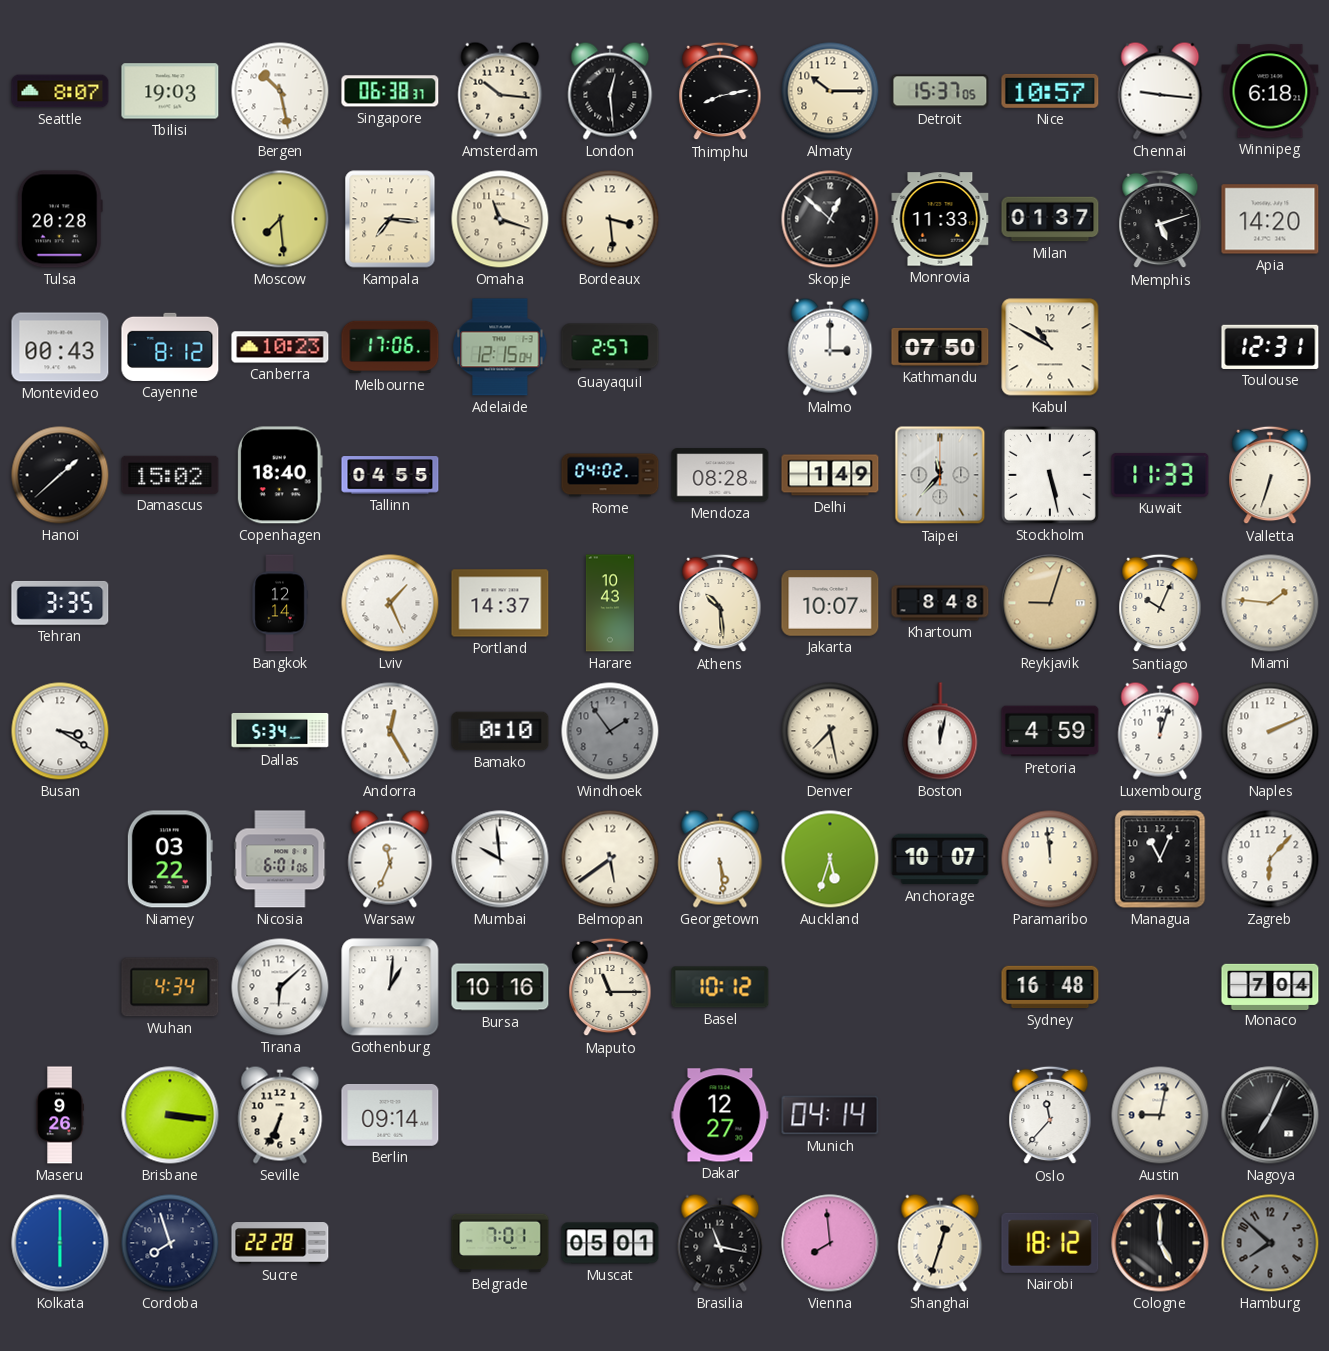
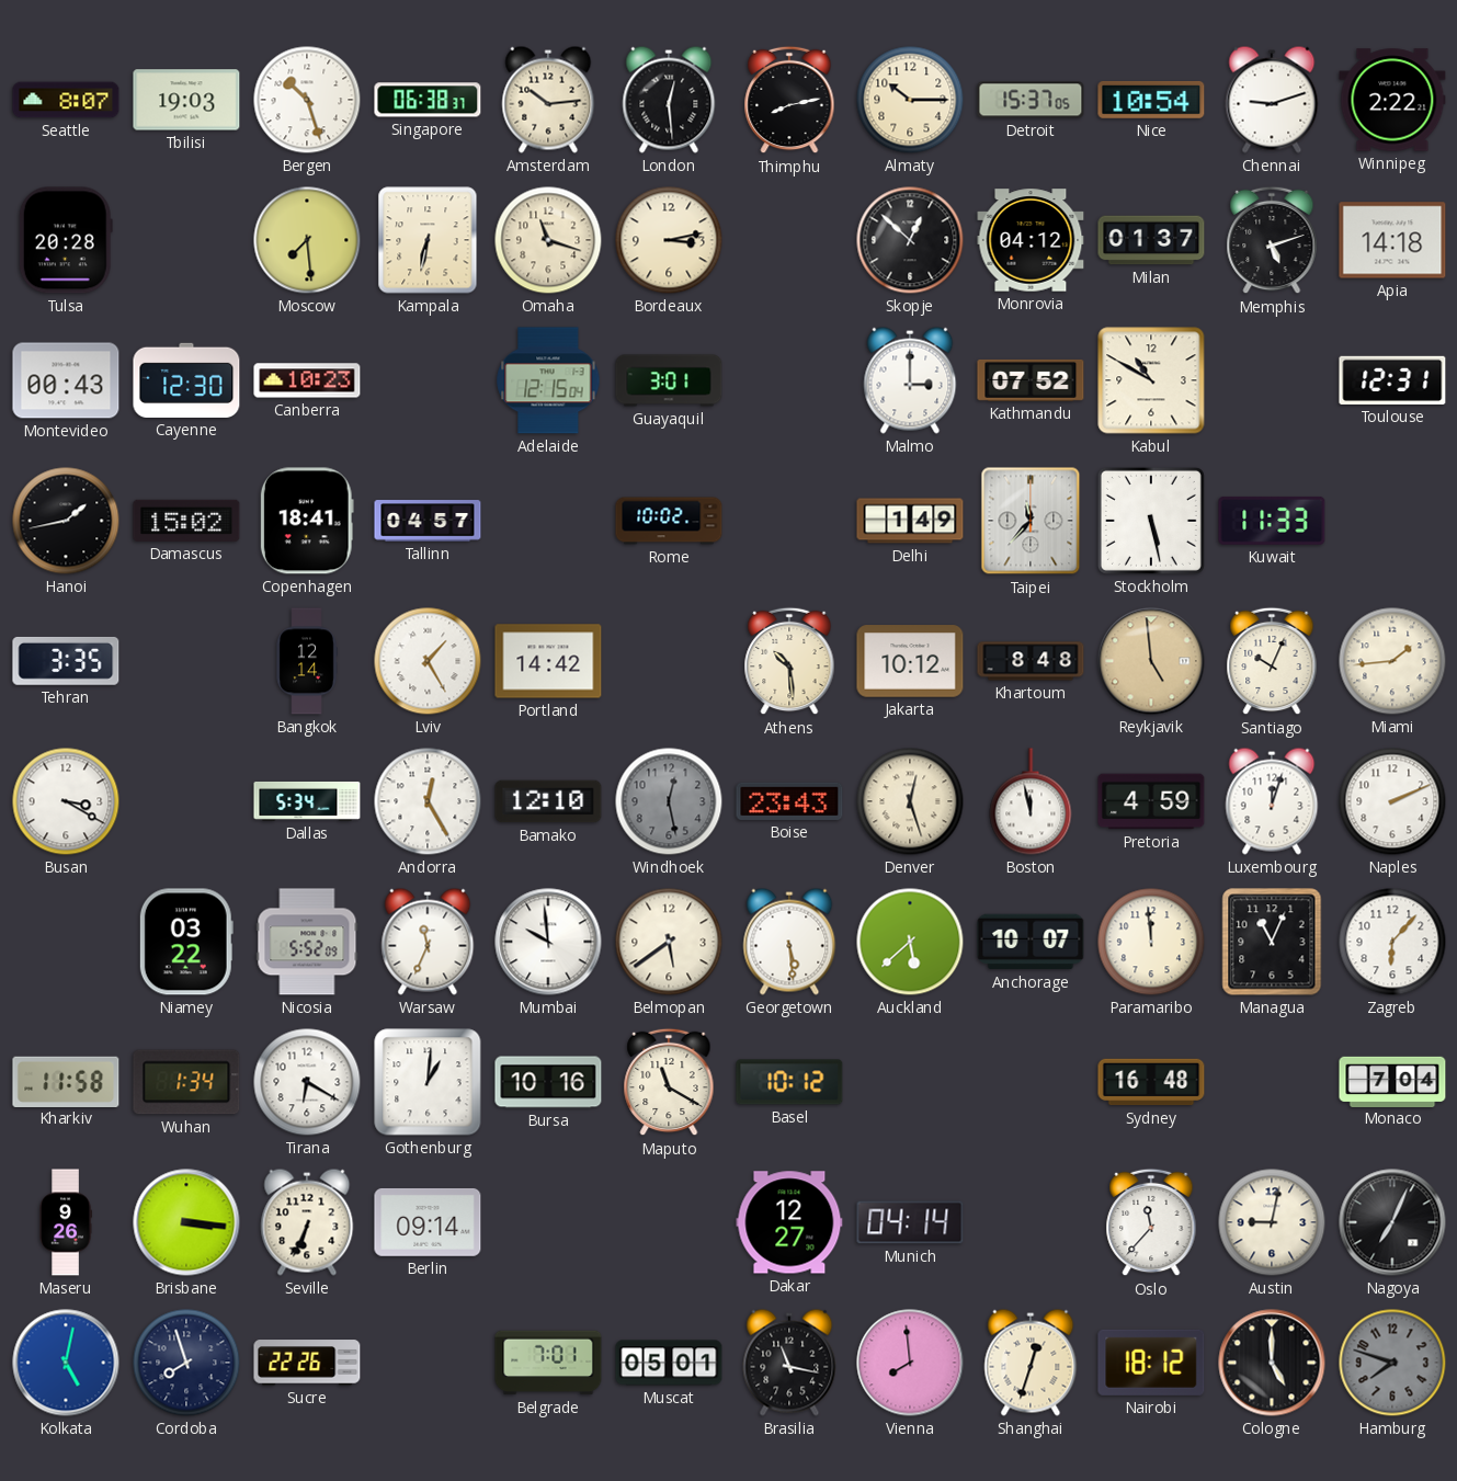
Bergen: 10:28 -> 10:27 (307, 100)
Amsterdam: 10:16 -> 10:14 (548, 100)
Nice: 10:57 -> 10:54 (1151, 100)
Chennai: 9:16 -> 9:12 (1272, 100)
Winnipeg: 6:18 -> 2:22 (1392, 100)
Kampala: 7:16 -> 6:32 (428, 240)
Bordeaux: 3:29 -> 3:13 (669, 240)
Monrovia: 11:33 -> 04:12 (1031, 240)
Apia: 14:20 -> 14:18 (1392, 240)
Cayenne: 8:12 -> 12:30 (186, 380)
Melbourne: 17:06 -> none (390, 347)
Guayaquil: 2:57 -> 3:01 (669, 380)
Kathmandu: 07:50 -> 07:52 (1031, 380)
Hanoi: 1:38 -> 1:43 (66, 521)
Copenhagen: 18:40 -> 18:41 (307, 521)
Tallinn: 04:55 -> 04:57 (428, 521)
Rome: 04:02 -> 10:02 (669, 521)
Mendoza: 08:28 -> none (720, 475)
Valletta: 6:33 -> none (1270, 475)
Lviv: 1:26 -> 1:25 (428, 661)
Portland: 14:37 -> 14:42 (548, 661)
Harare: 10:43 -> none (610, 603)
Jakarta: 10:07 -> 10:12 (910, 661)
Reykjavik: 9:03 -> 4:59 (1151, 661)
Miami: 1:46 -> 1:44 (1392, 661)
Bamako: 0:10 -> 12:10 (548, 801)
Windhoek: 1:54 -> 12:28 (669, 801)
Boise: none -> 23:43 (789, 801)
Denver: 7:28 -> 12:27 (910, 801)
Boston: 12:02 -> 11:58 (1031, 801)
Nicosia: 6:01 -> 5:52 (307, 942)
Auckland: 5:33 -> 5:38 (910, 942)
Kharkiv: none -> 11:58 (66, 1081)
Wuhan: 4:34 -> 1:34 (186, 1082)
Tirana: 6:08 -> 6:20 (307, 1082)
Maputo: 11:15 -> 11:20 (669, 1082)
Kolkata: 6:00 -> 5:02 (66, 1363)
Sucre: 22:28 -> 22:26 (307, 1363)
Hamburg: 7:52 -> 7:48 (1392, 1363)
